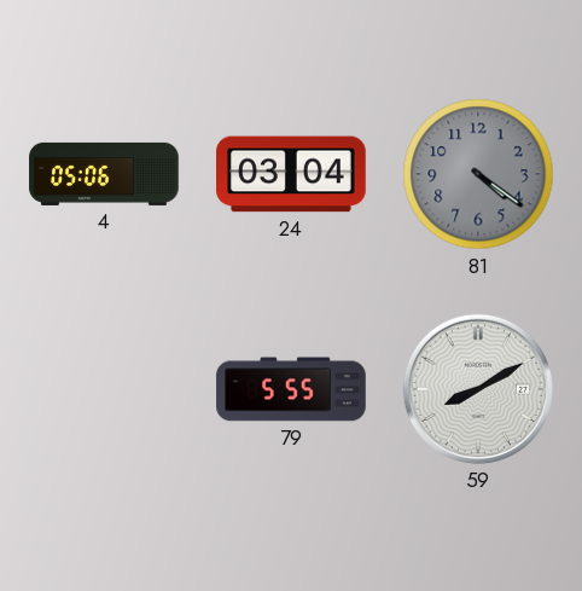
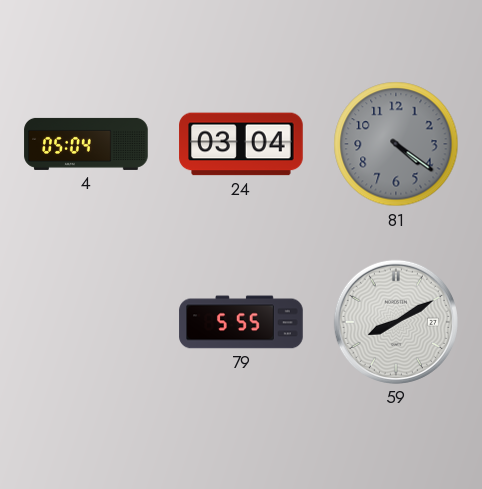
4: 05:06 -> 05:04 (86, 144)
